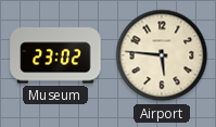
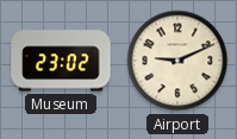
Airport: 5:46 -> 9:11 (177, 61)
